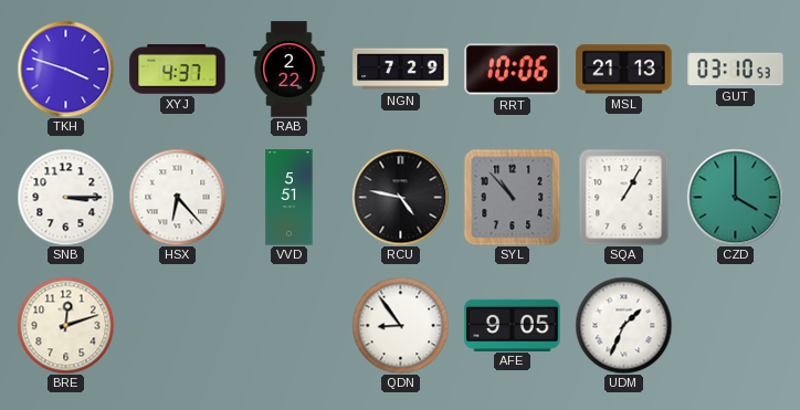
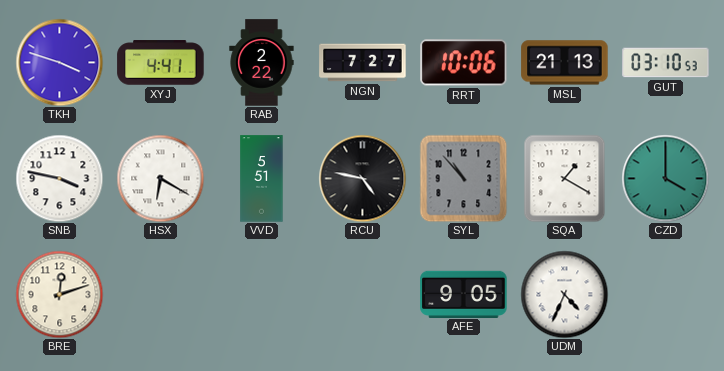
XYJ: 4:37 -> 4:41 (161, 63)
NGN: 7:29 -> 7:27 (363, 63)
SNB: 3:15 -> 3:47 (59, 178)
HSX: 6:23 -> 6:20 (160, 178)
SQA: 1:05 -> 1:20 (565, 178)
QDN: 8:54 -> none (400, 325)
UDM: 1:34 -> 4:34 (564, 294)
